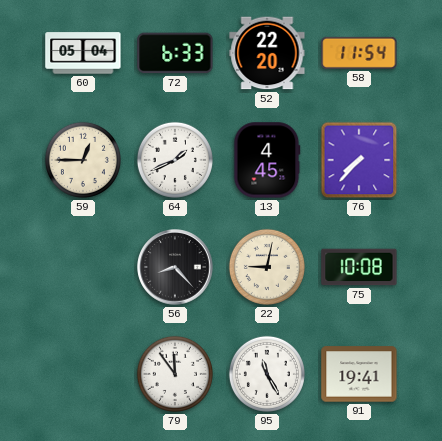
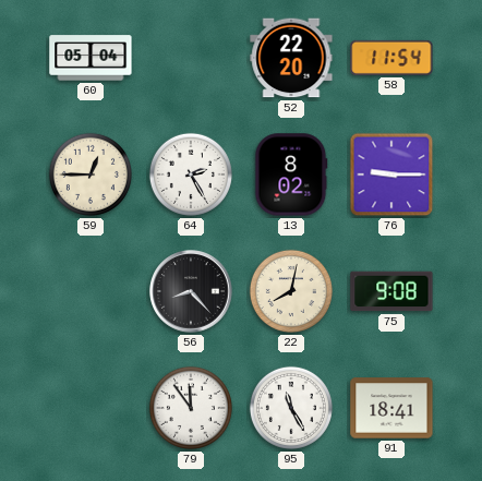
72: 6:33 -> none (175, 53)
64: 1:41 -> 2:25 (191, 175)
13: 4:45 -> 8:02 (291, 175)
76: 7:37 -> 9:15 (391, 175)
22: 9:02 -> 8:02 (291, 291)
75: 10:08 -> 9:08 (391, 291)
91: 19:41 -> 18:41 (391, 408)
